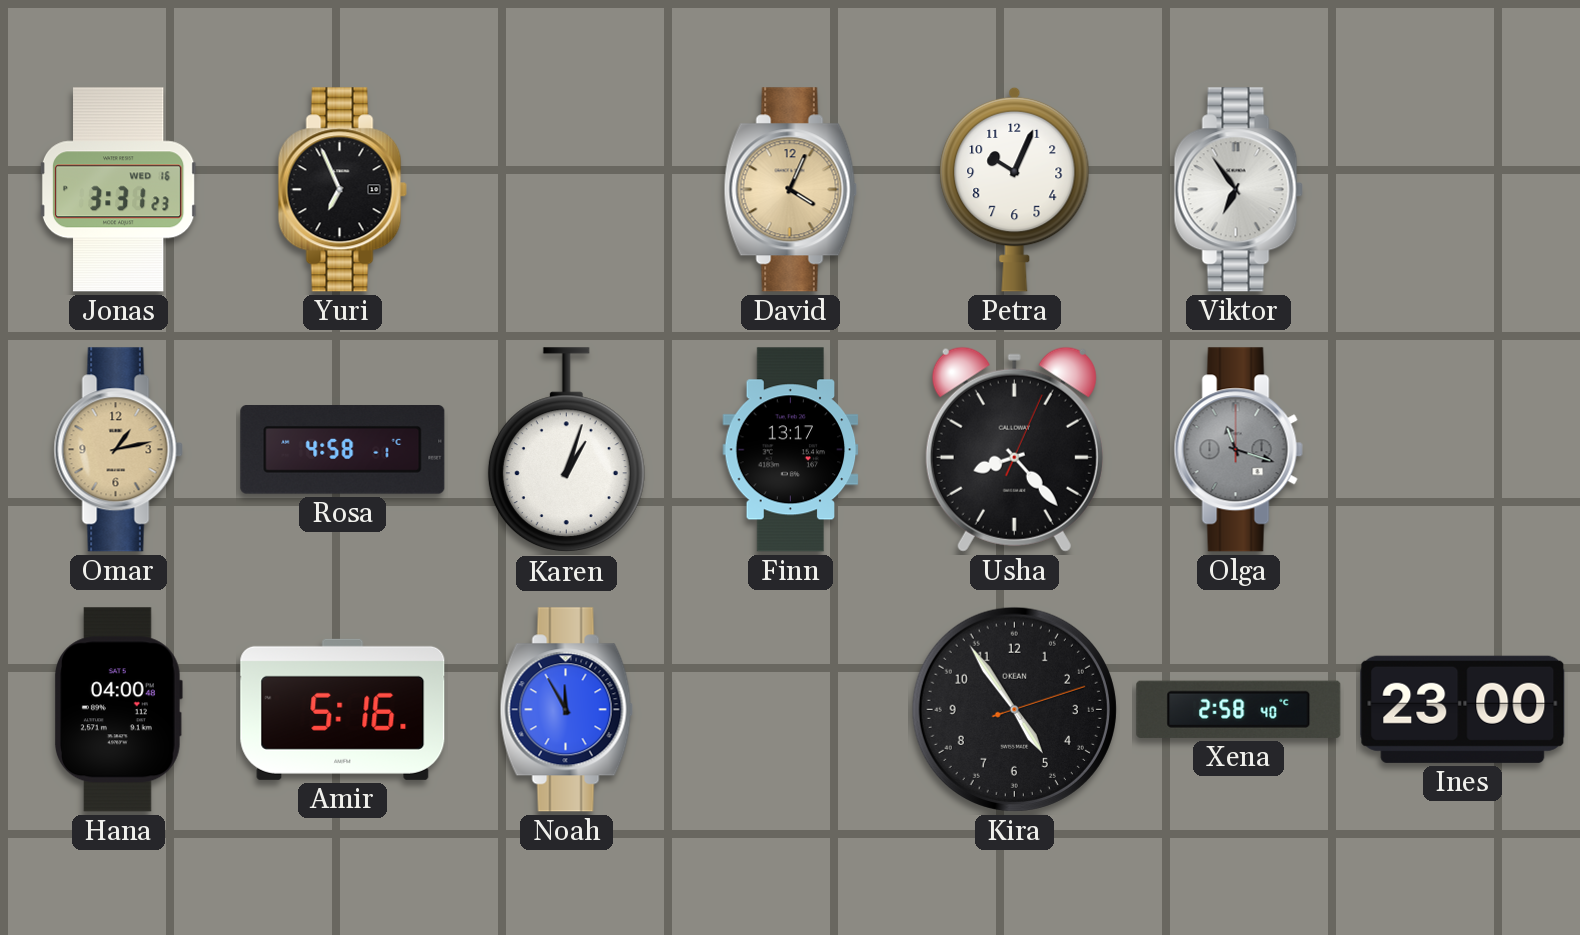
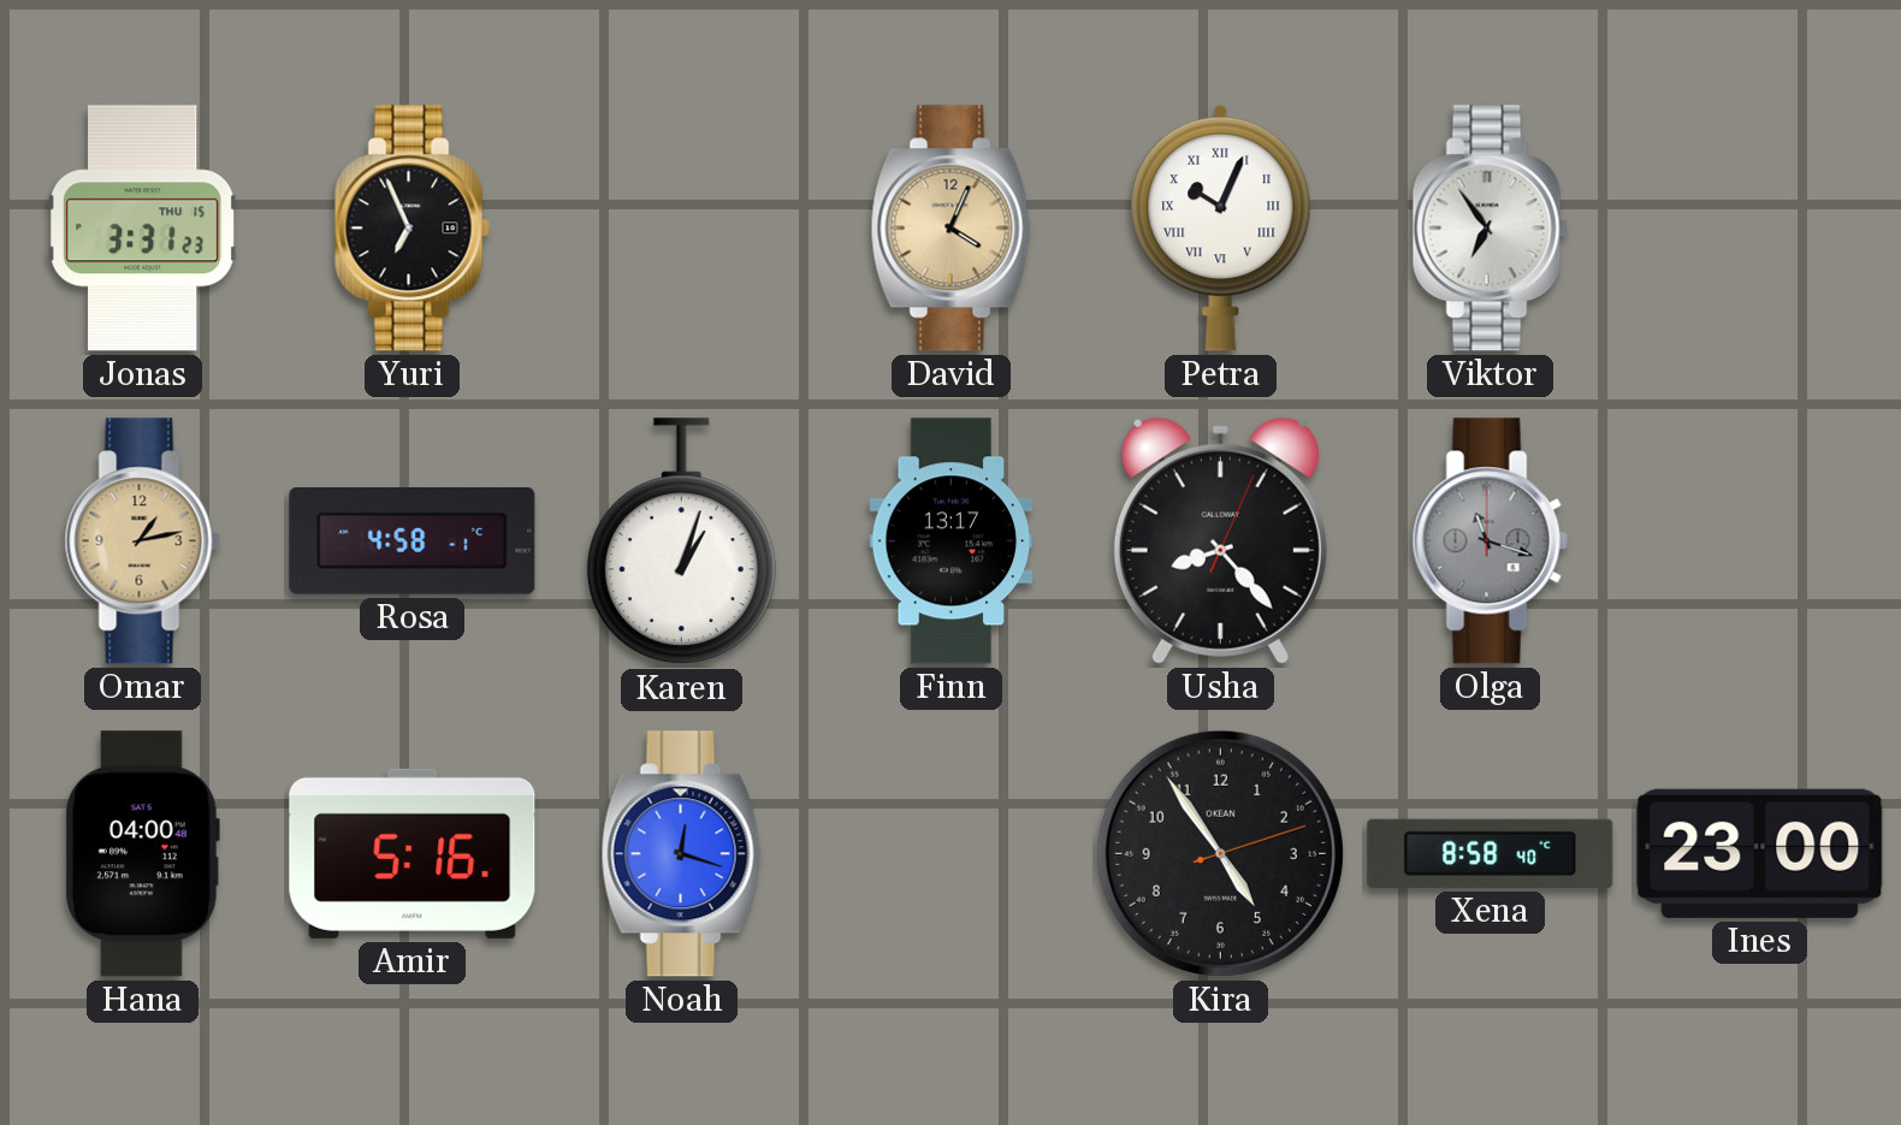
Jonas date: WED 16 -> THU 15 (142, 229)
Petra numerals: Arabic -> Roman (1221, 227)
Noah: 11:55 -> 12:18 (681, 854)
Xena: 2:58 -> 8:58 (1491, 853)
